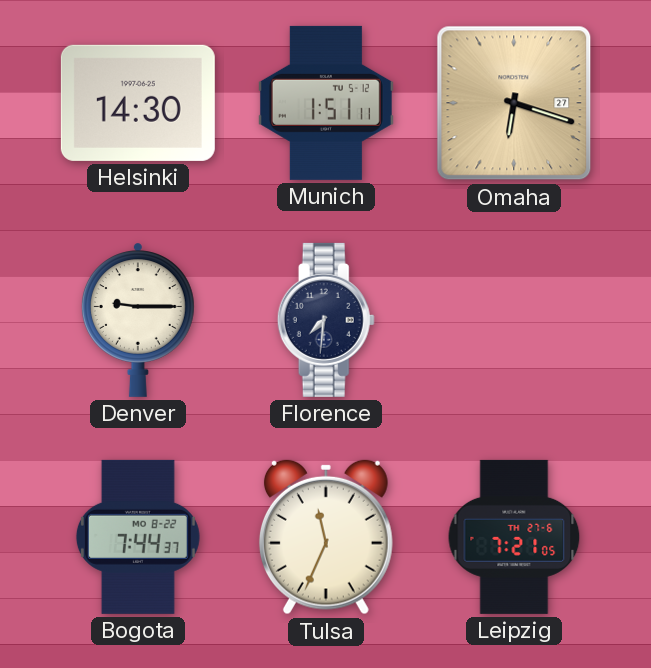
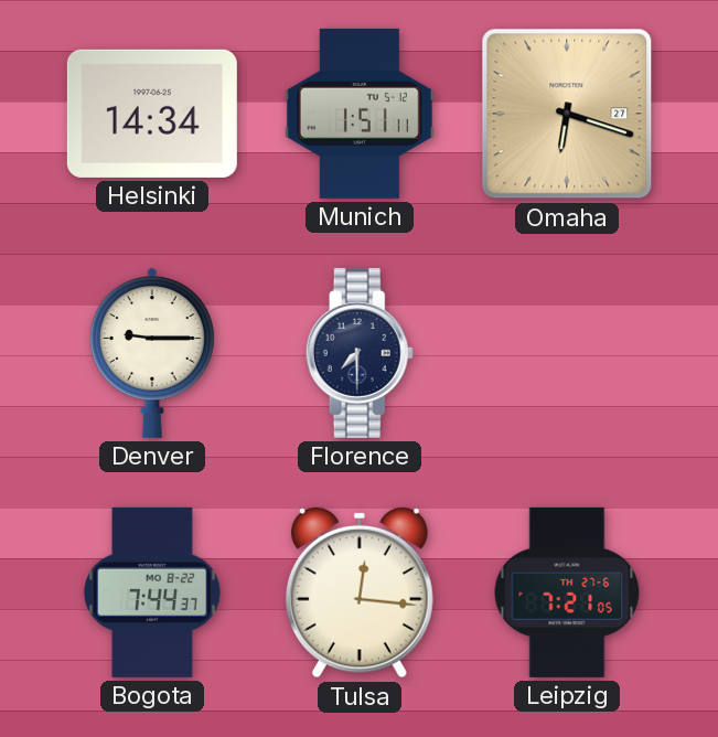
Helsinki: 14:30 -> 14:34 (152, 114)
Florence: 7:31 -> 7:30 (360, 353)
Tulsa: 11:34 -> 12:16 (360, 592)
